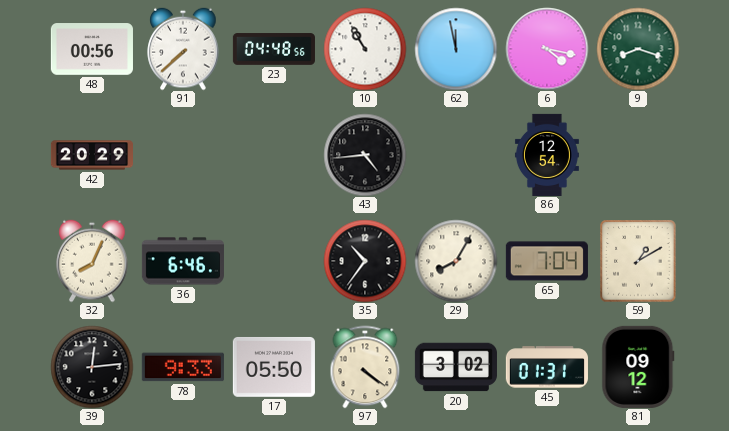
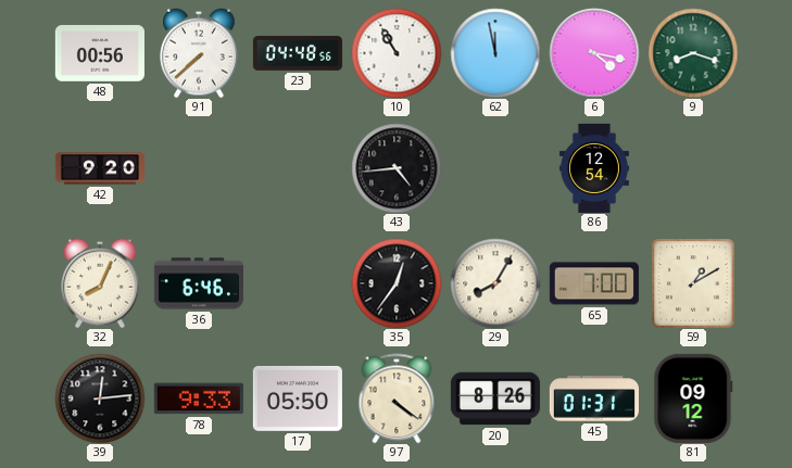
42: 20:29 -> 9:20 (99, 168)
35: 10:36 -> 12:36 (397, 283)
65: 7:04 -> 7:00 (594, 283)
20: 3:02 -> 8:26 (495, 399)
